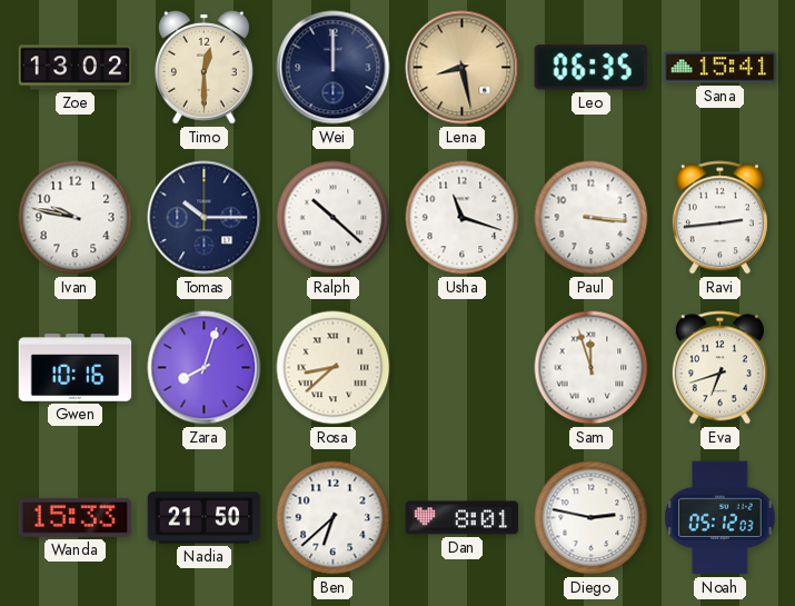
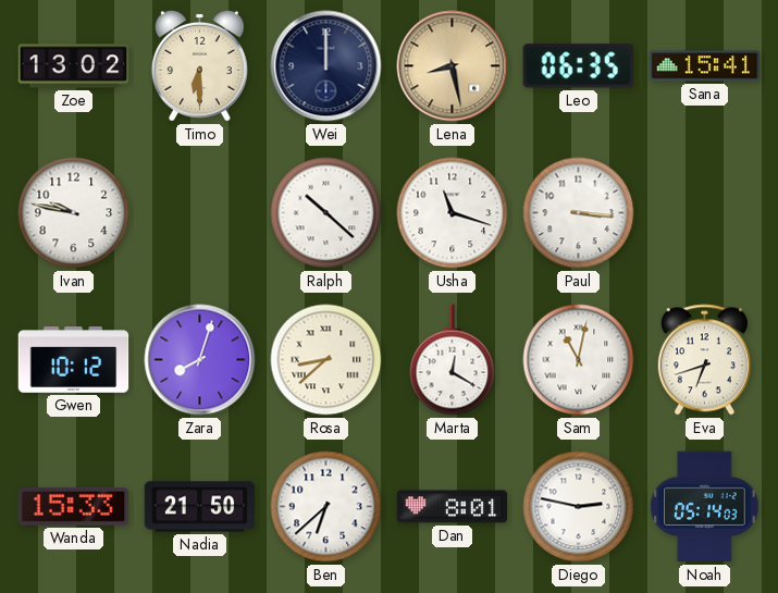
Timo: 12:30 -> 6:30 (199, 65)
Tomas: 10:15 -> none (205, 218)
Ravi: 2:44 -> none (719, 218)
Gwen: 10:16 -> 10:12 (74, 360)
Marta: none -> 12:20 (453, 360)
Sam: 11:57 -> 11:02 (579, 360)
Noah: 05:12 -> 05:14 (705, 507)
